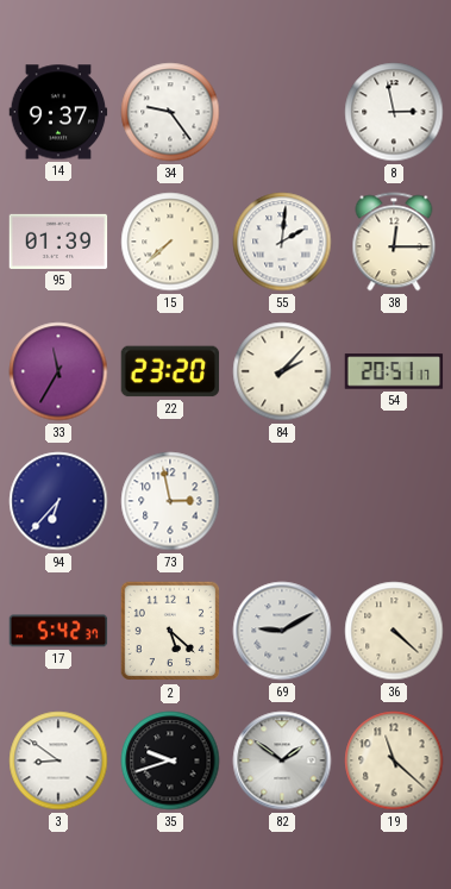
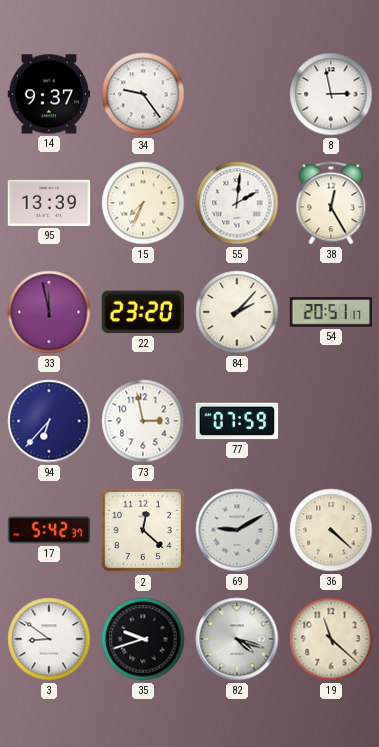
95: 01:39 -> 13:39 (49, 203)
15: 7:38 -> 7:34 (143, 203)
38: 12:15 -> 12:25 (331, 203)
33: 11:35 -> 11:58 (49, 312)
77: none -> 07:59 (237, 421)
2: 5:22 -> 12:22 (143, 530)
82: 1:51 -> 4:18 (237, 639)
